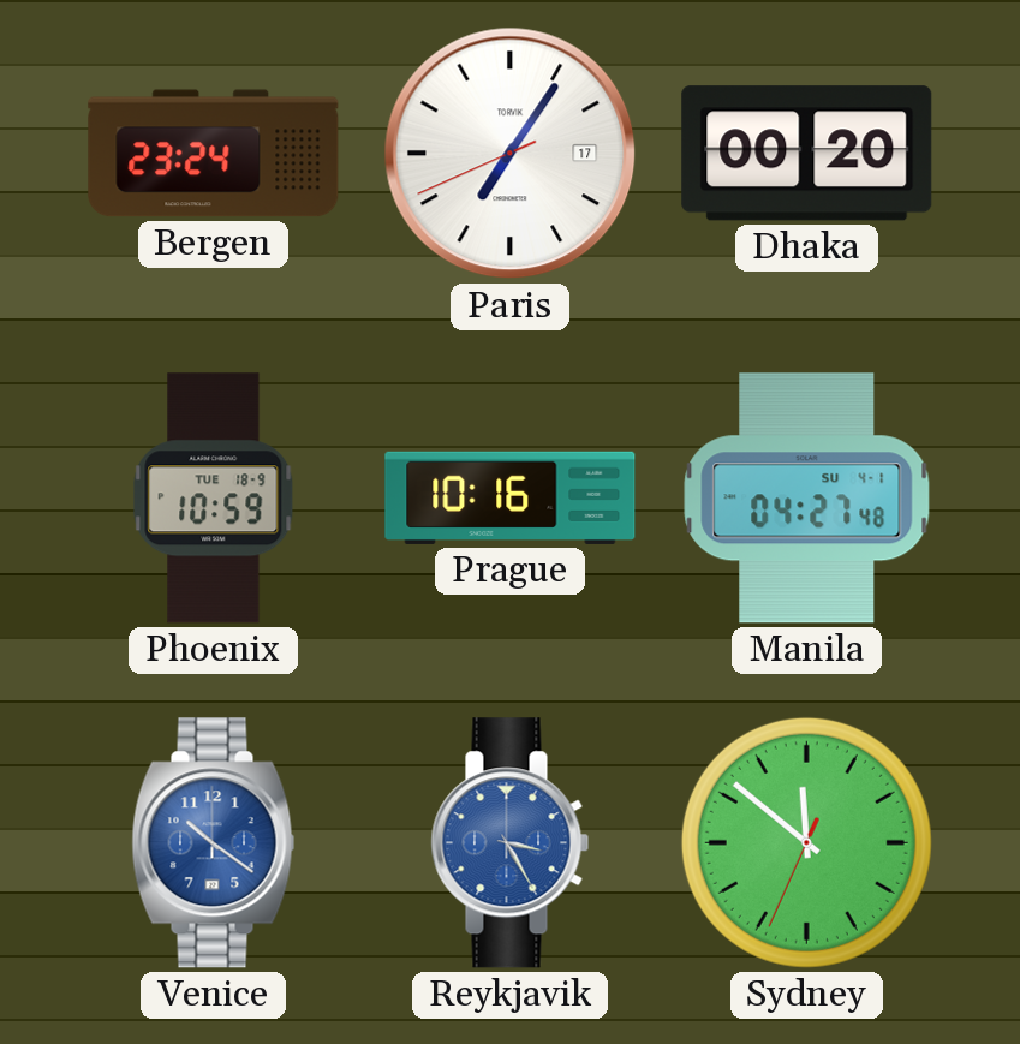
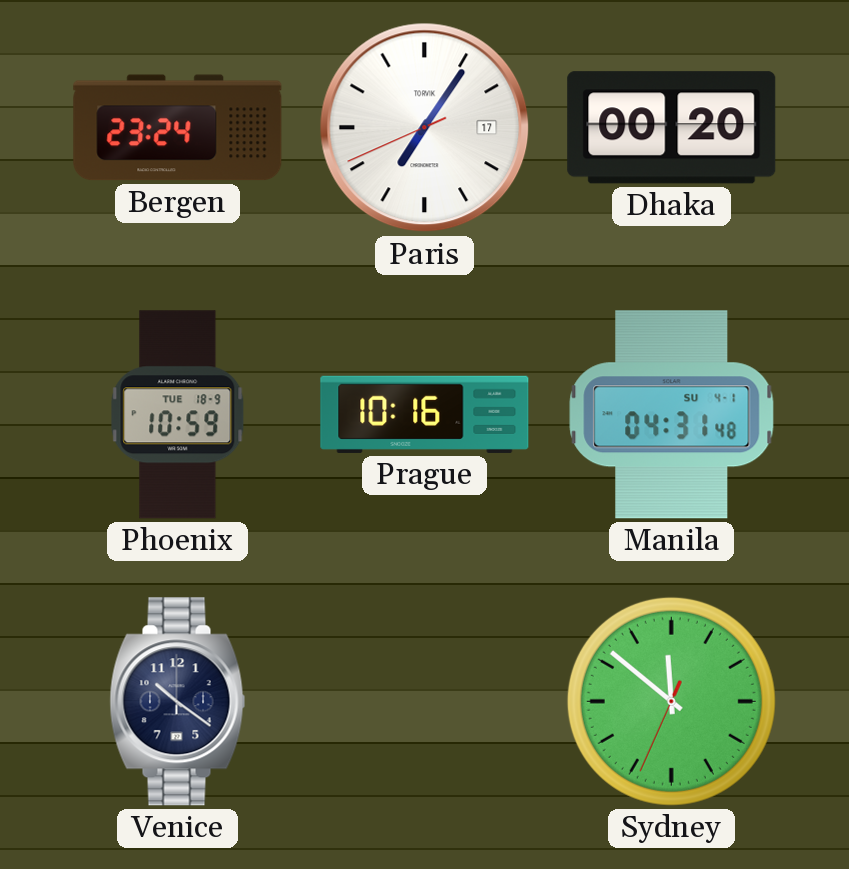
Manila: 04:27 -> 04:31 (672, 415)
Venice dial: blue -> navy (178, 702)
Reykjavik: 3:25 -> none (511, 843)
